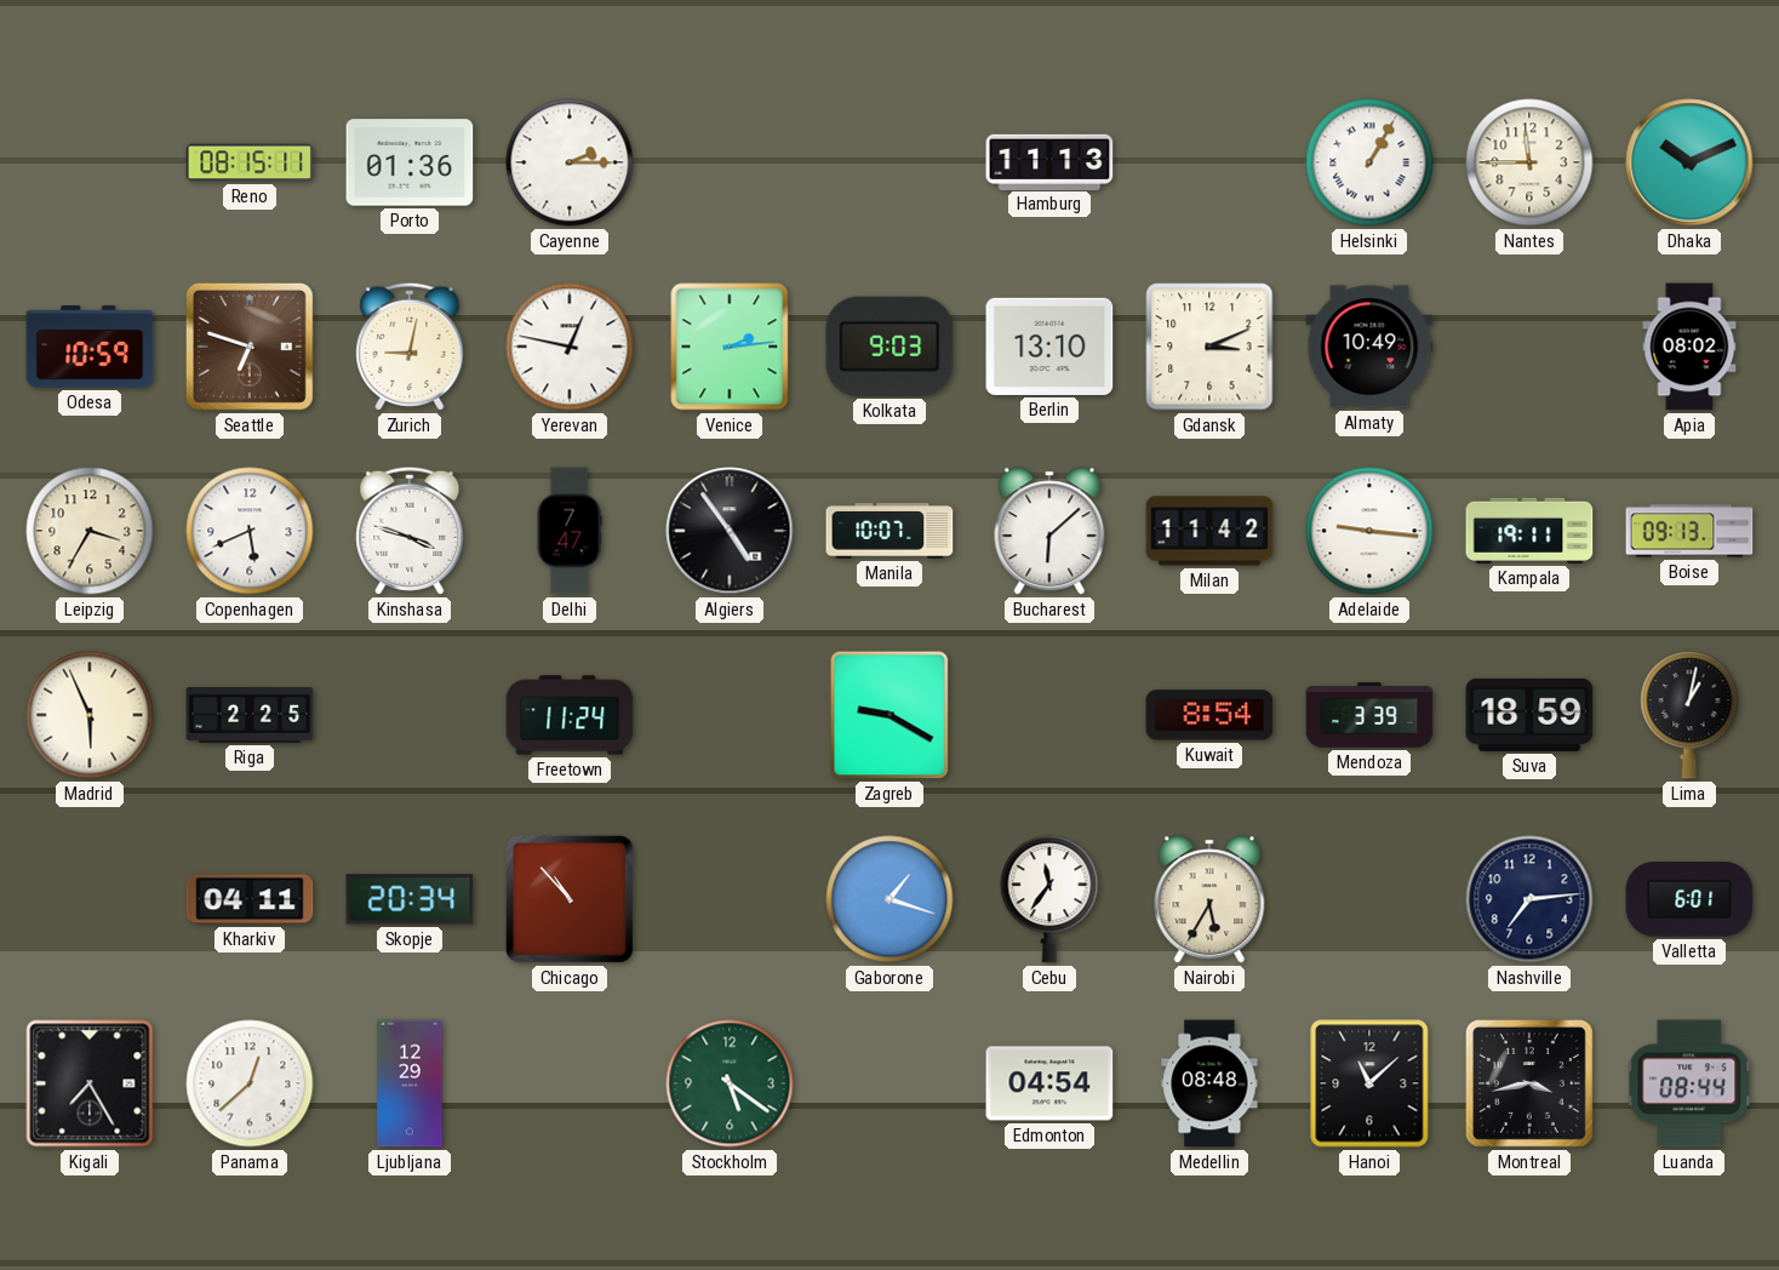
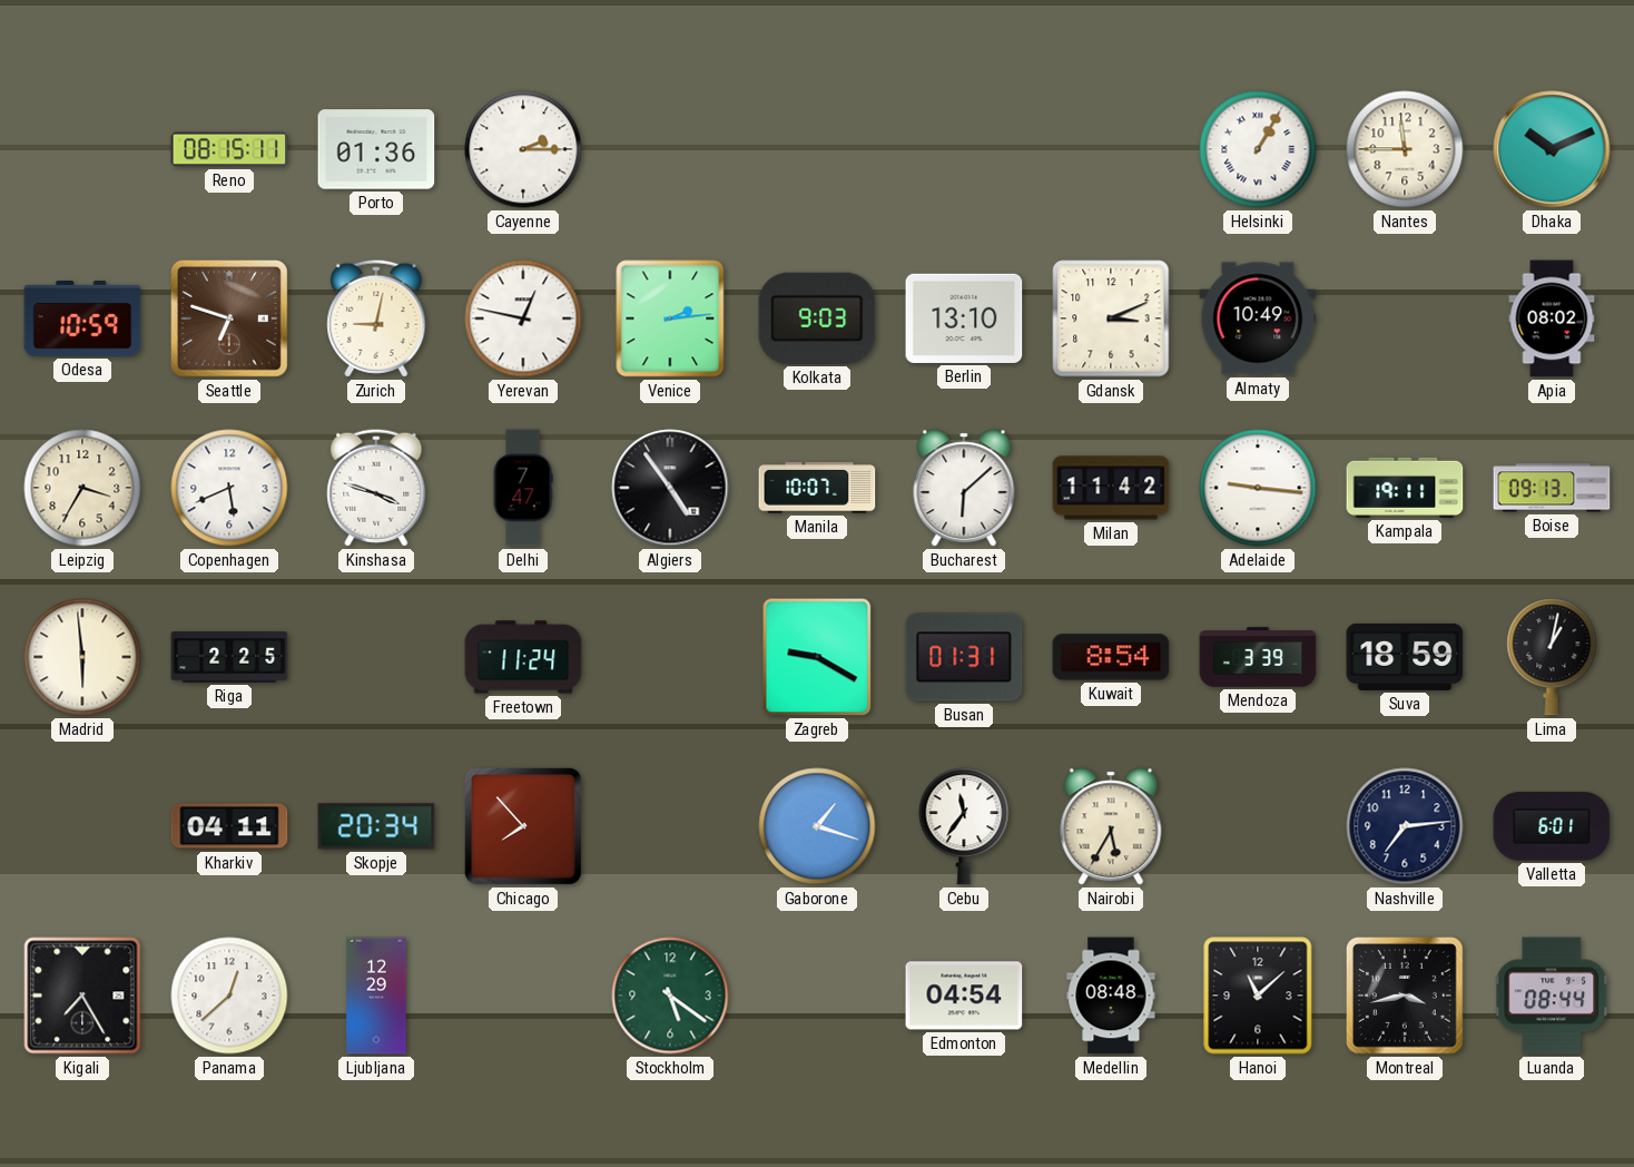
Hamburg: 11:13 -> none (1049, 161)
Madrid: 5:56 -> 5:59 (82, 657)
Busan: none -> 01:31 (964, 657)
Chicago: 10:53 -> 7:53 (523, 826)
